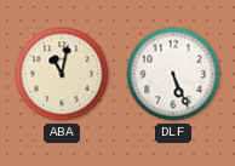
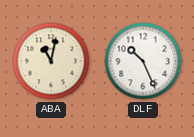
DLF: 5:26 -> 10:26 (143, 61)
